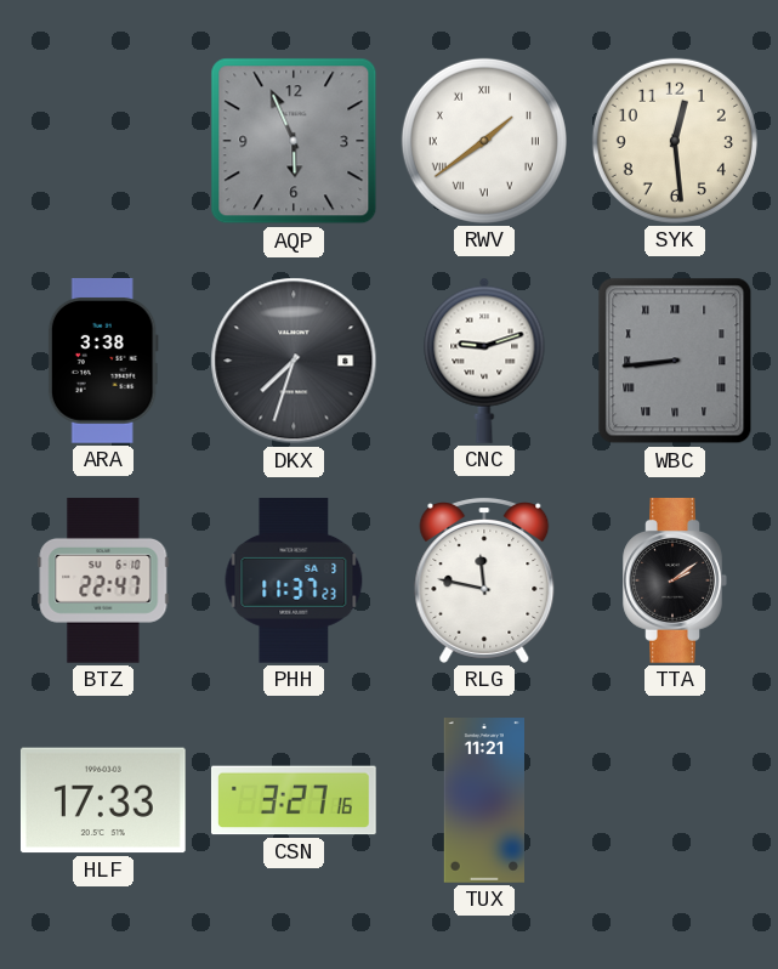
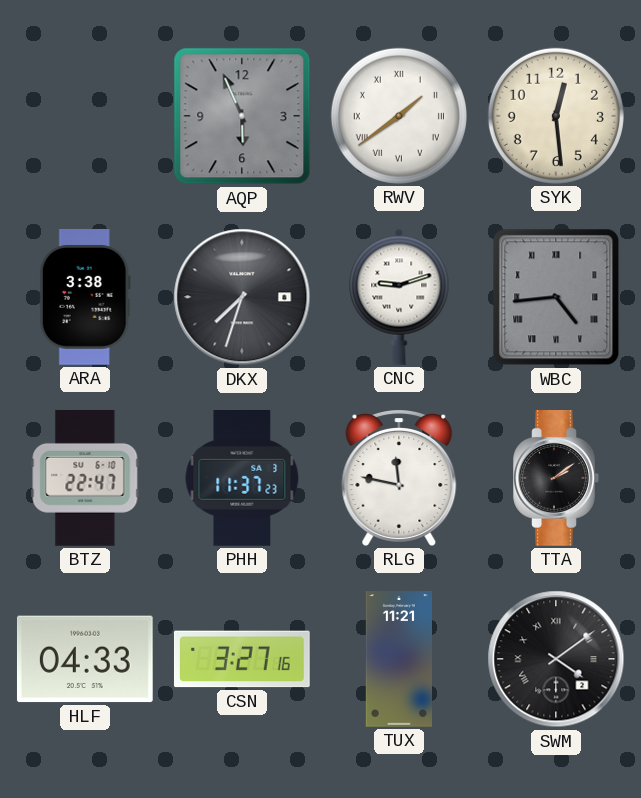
WBC: 8:44 -> 4:44 (556, 297)
HLF: 17:33 -> 04:33 (85, 659)
SWM: none -> 4:09 (556, 659)
